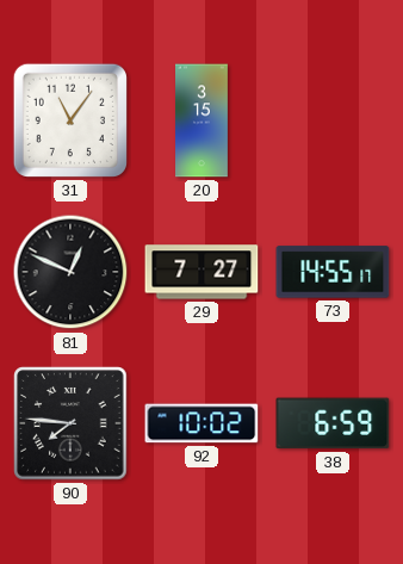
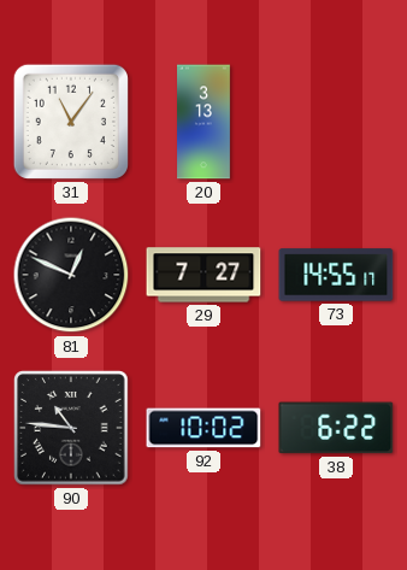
20: 3:15 -> 3:13 (205, 122)
90: 7:46 -> 10:46 (71, 428)
38: 6:59 -> 6:22 (336, 428)
